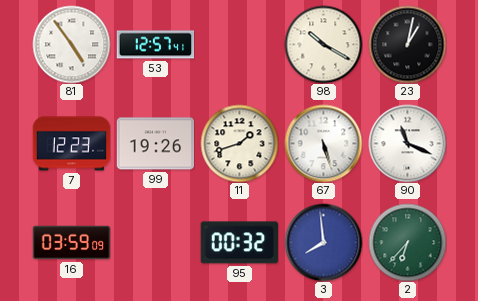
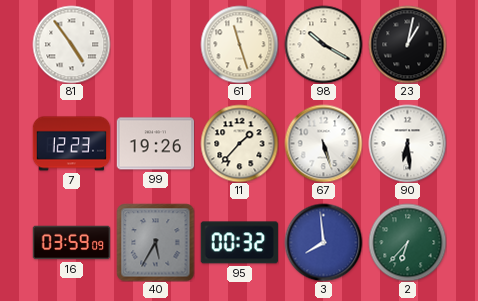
53: 12:57 -> none (155, 45)
61: none -> 11:27 (239, 44)
11: 1:42 -> 1:37 (239, 143)
90: 11:19 -> 6:29 (407, 143)
40: none -> 5:35 (155, 242)
